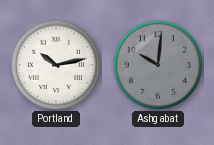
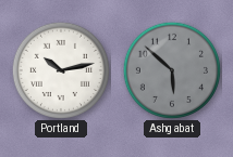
Ashgabat: 10:01 -> 5:52 (172, 70)
